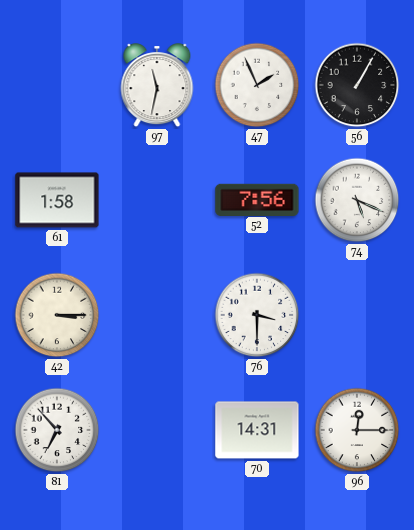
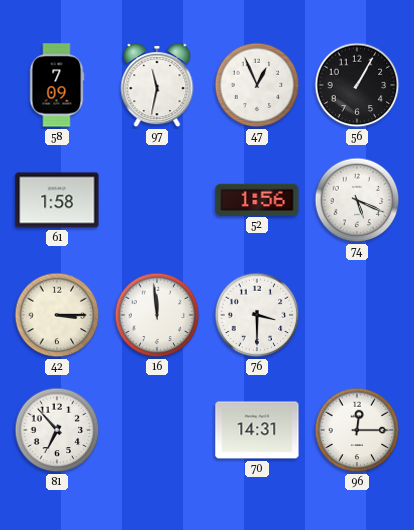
58: none -> 7:09 (57, 85)
47: 1:56 -> 12:56 (257, 85)
52: 7:56 -> 1:56 (257, 199)
16: none -> 11:59 (157, 315)
